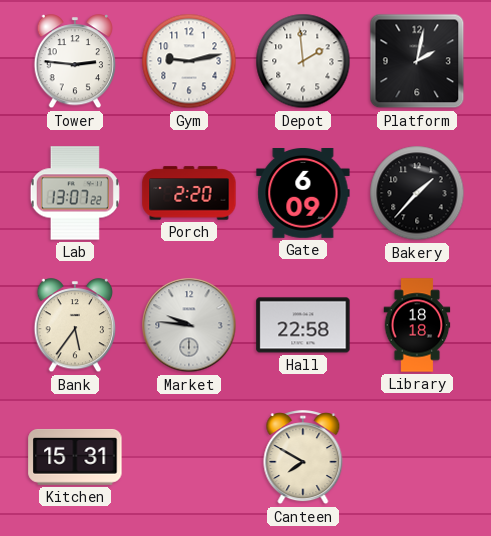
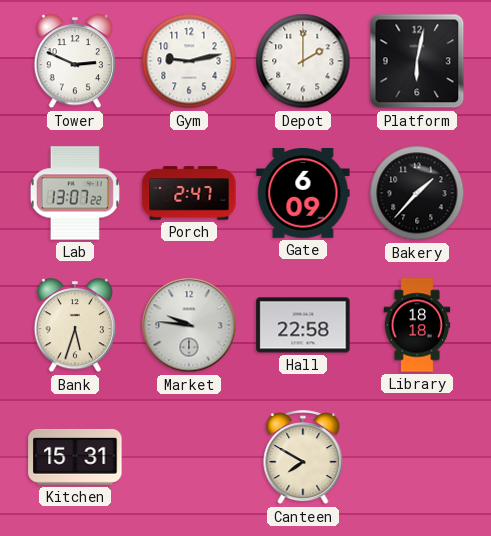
Tower: 2:46 -> 2:49 (75, 62)
Depot: 1:59 -> 2:00 (303, 61)
Platform: 2:02 -> 6:02 (417, 61)
Porch: 2:20 -> 2:47 (189, 193)
Bank: 5:36 -> 5:33 (75, 326)
